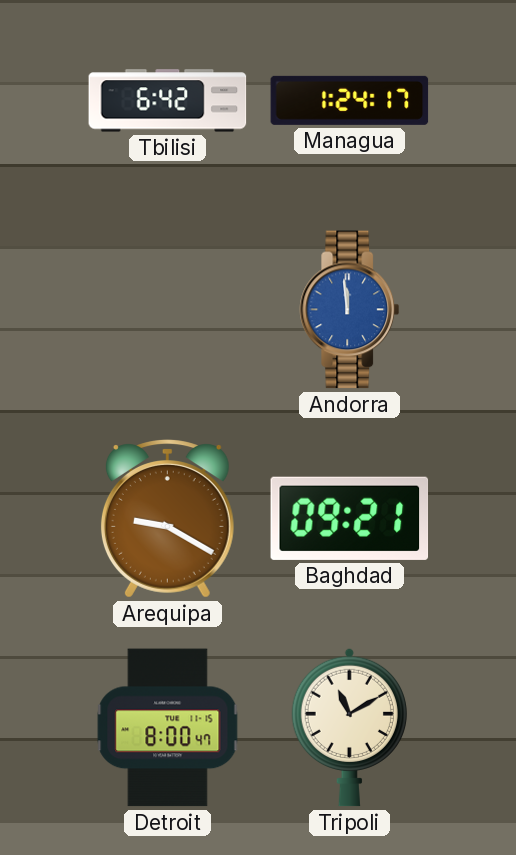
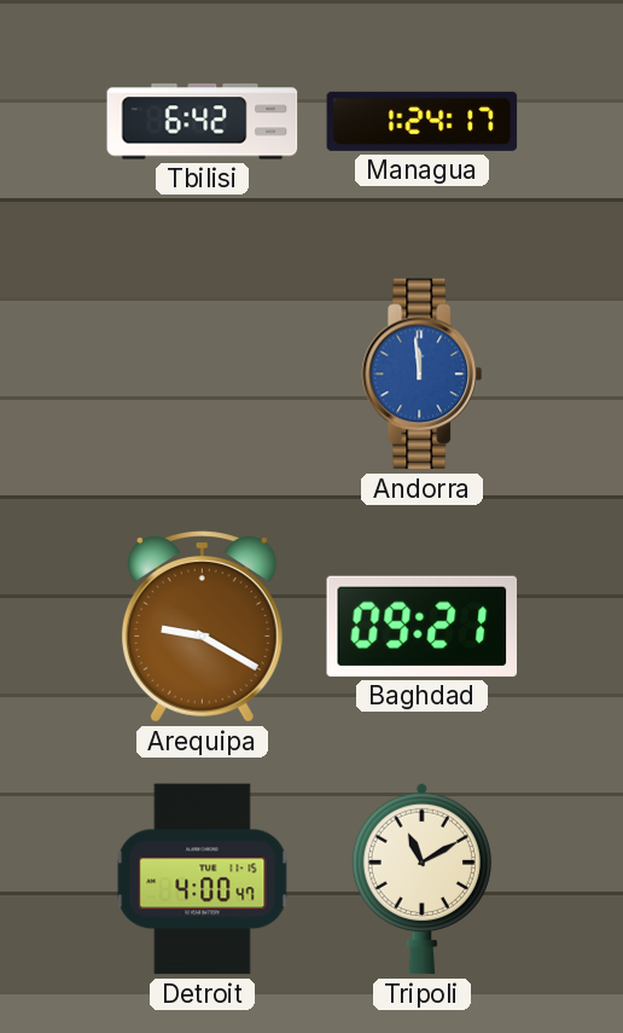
Detroit: 8:00 -> 4:00 (203, 880)
